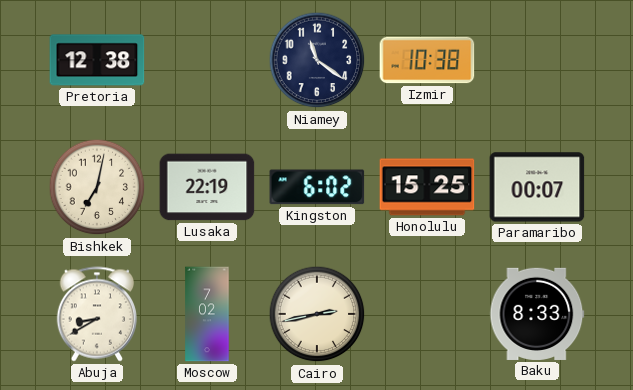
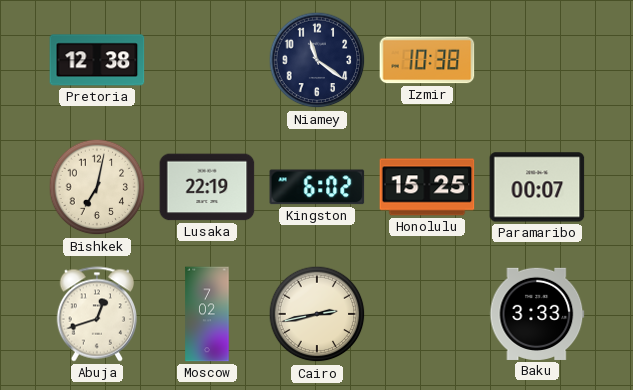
Abuja: 8:40 -> 12:42 (96, 314)
Baku: 8:33 -> 3:33 (537, 314)
